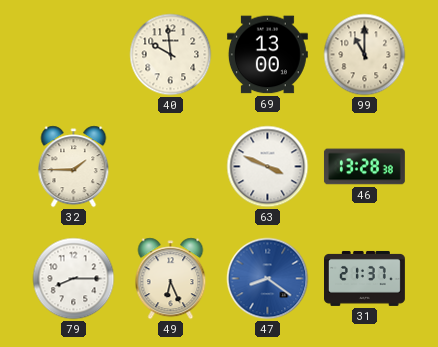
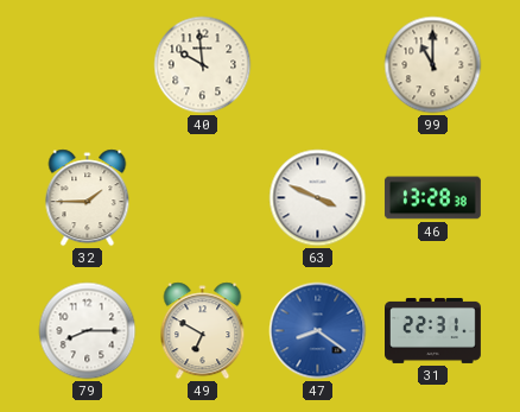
69: 13:00 -> none (267, 55)
49: 6:26 -> 6:50 (203, 331)
31: 21:37 -> 22:31 (433, 330)
